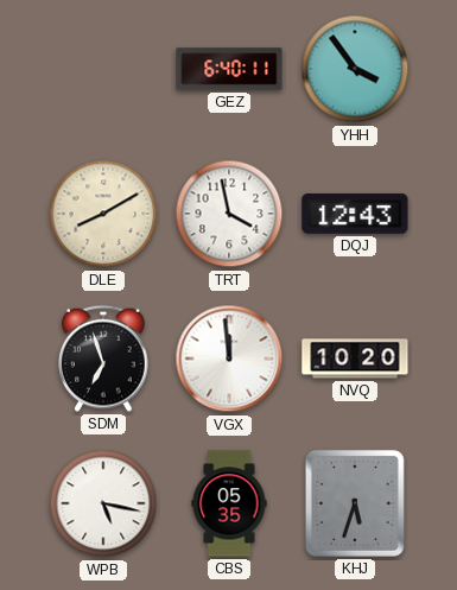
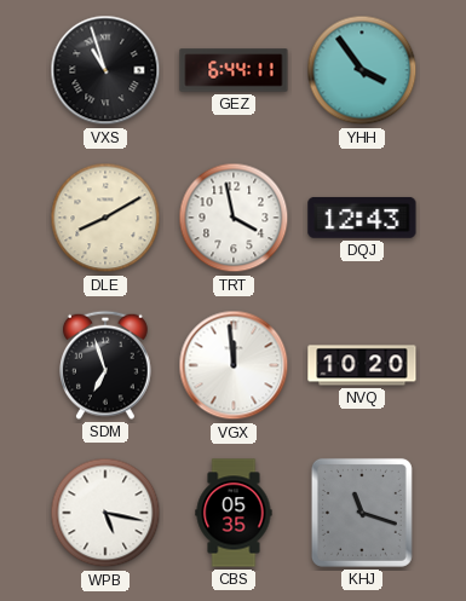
VXS: none -> 10:57 (105, 70)
GEZ: 6:40 -> 6:44 (234, 70)
KHJ: 5:33 -> 11:18 (362, 513)
